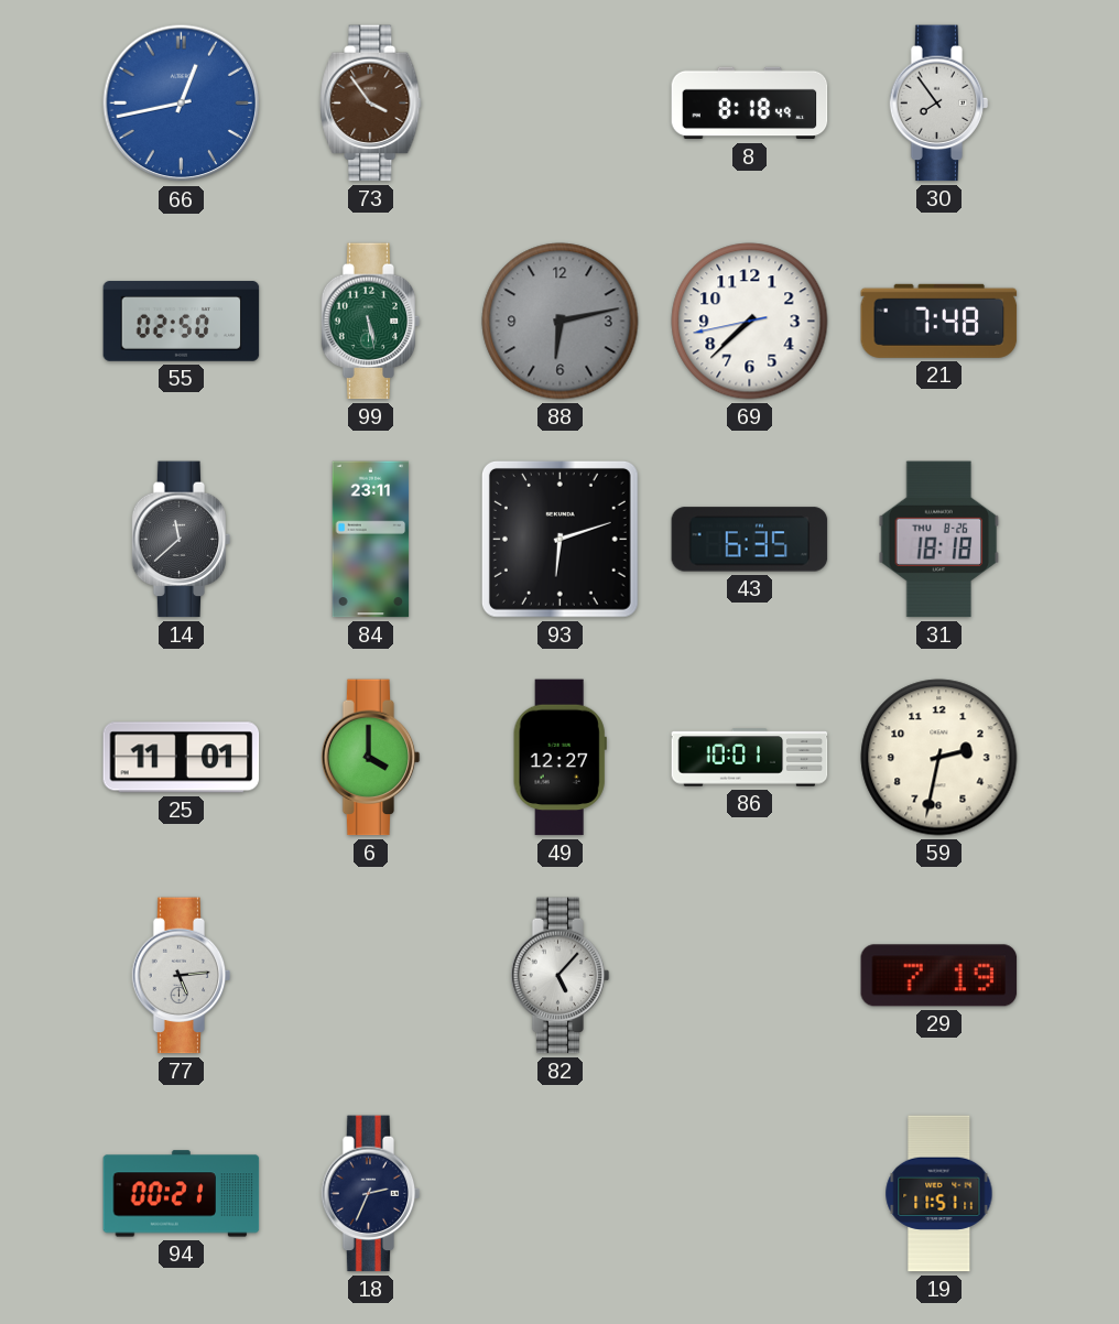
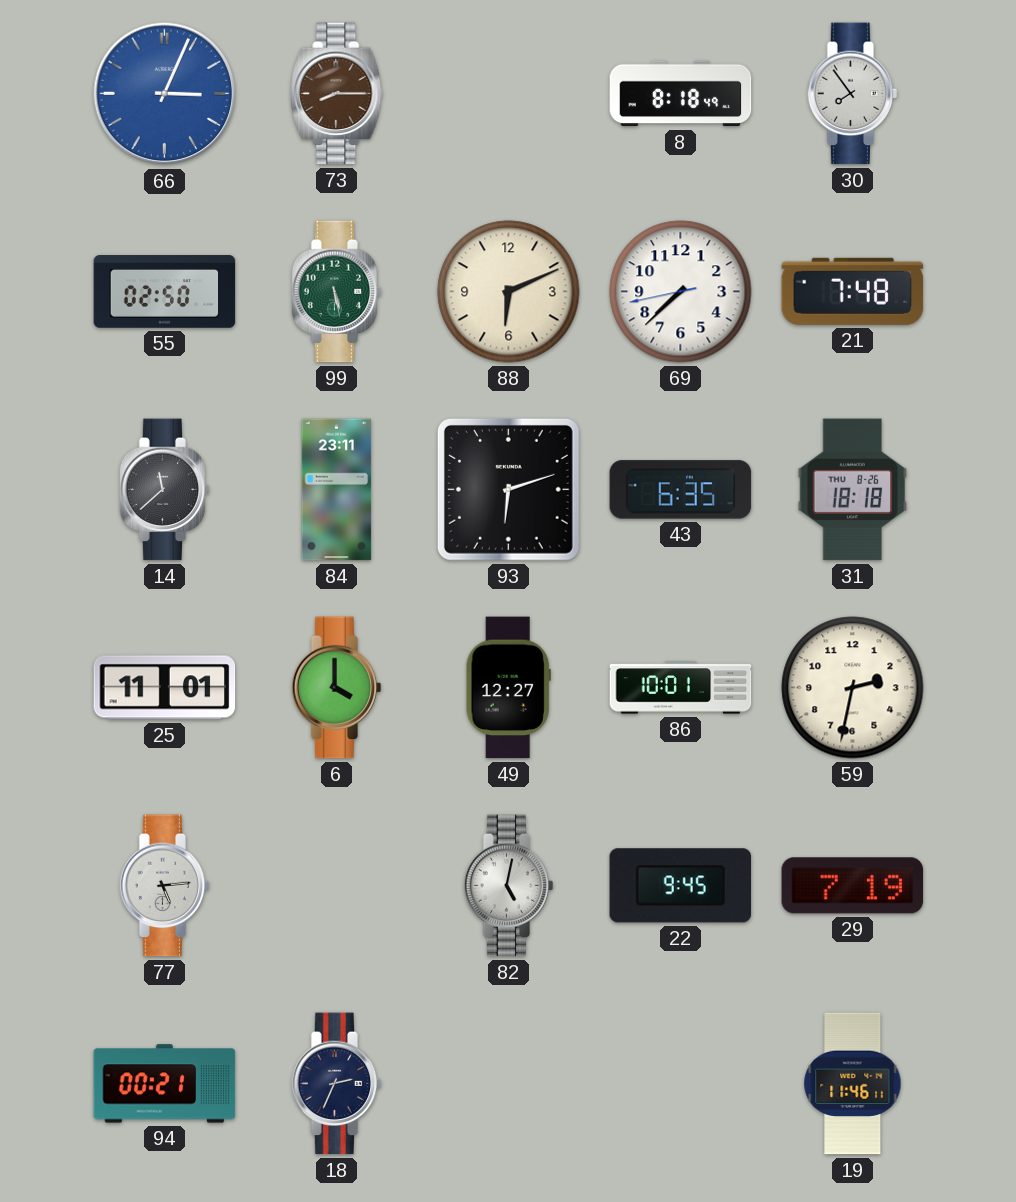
66: 12:43 -> 3:04 (165, 94)
73: 3:54 -> 8:15 (337, 94)
88: 6:13 -> 6:11 (509, 292)
88 dial: grey -> cream (509, 292)
82: 5:07 -> 5:02 (509, 886)
22: none -> 9:45 (681, 886)
19: 11:51 -> 11:46 (853, 1084)
